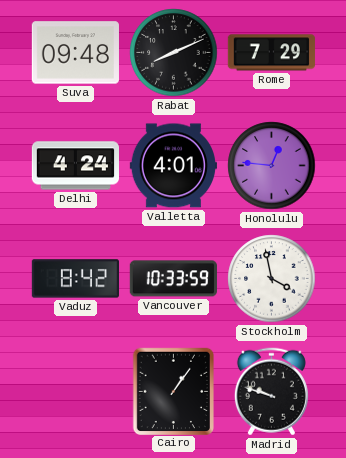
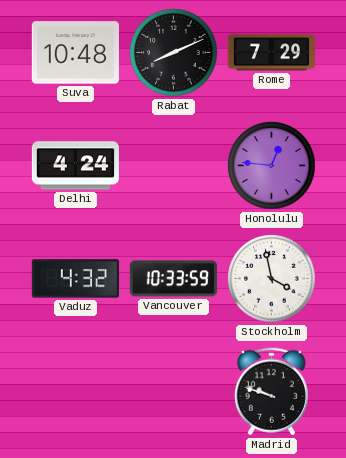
Suva: 09:48 -> 10:48 (75, 53)
Valletta: 4:01 -> none (173, 166)
Vaduz: 8:42 -> 4:32 (75, 279)
Cairo: 1:06 -> none (173, 391)
